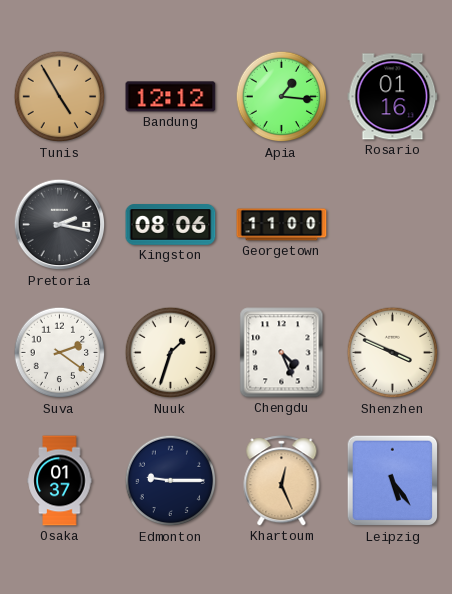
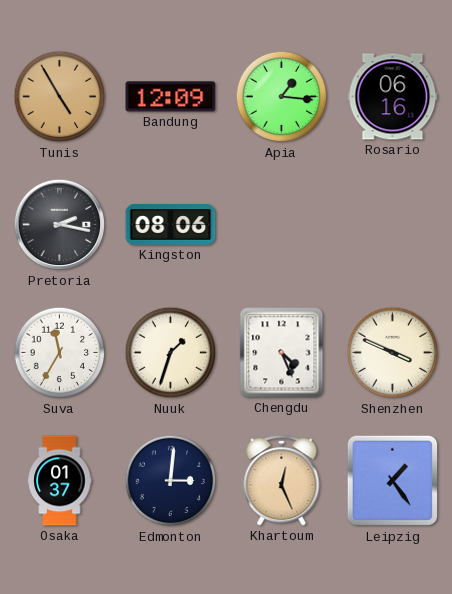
Bandung: 12:12 -> 12:09 (171, 97)
Rosario: 01:16 -> 06:16 (393, 97)
Georgetown: 11:00 -> none (282, 225)
Suva: 2:21 -> 11:35 (60, 353)
Edmonton: 9:15 -> 3:01 (171, 481)
Leipzig: 5:24 -> 1:24 (393, 481)
